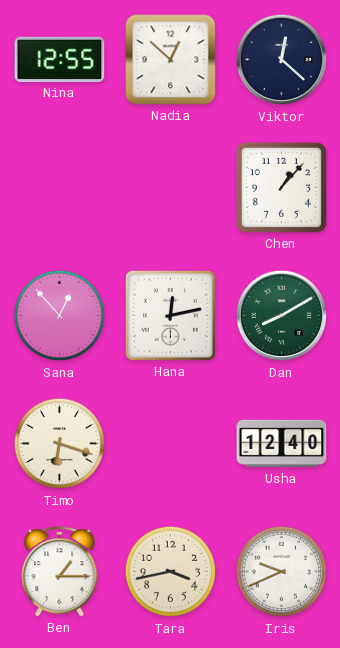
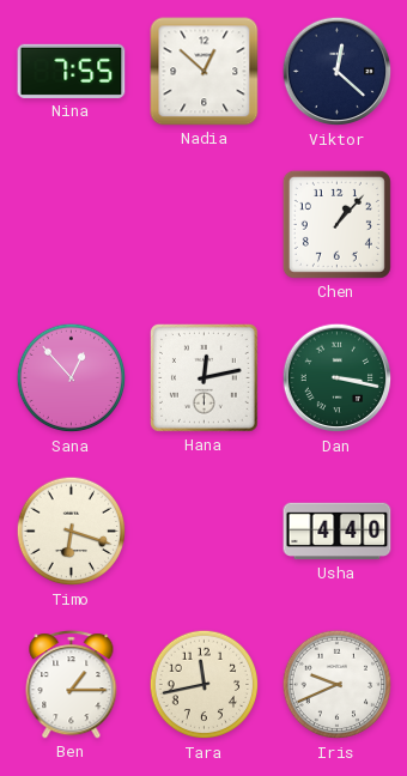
Nina: 12:55 -> 7:55 (72, 71)
Dan: 8:10 -> 3:17 (338, 378)
Usha: 12:40 -> 4:40 (338, 532)
Tara: 3:43 -> 11:43 (205, 685)
